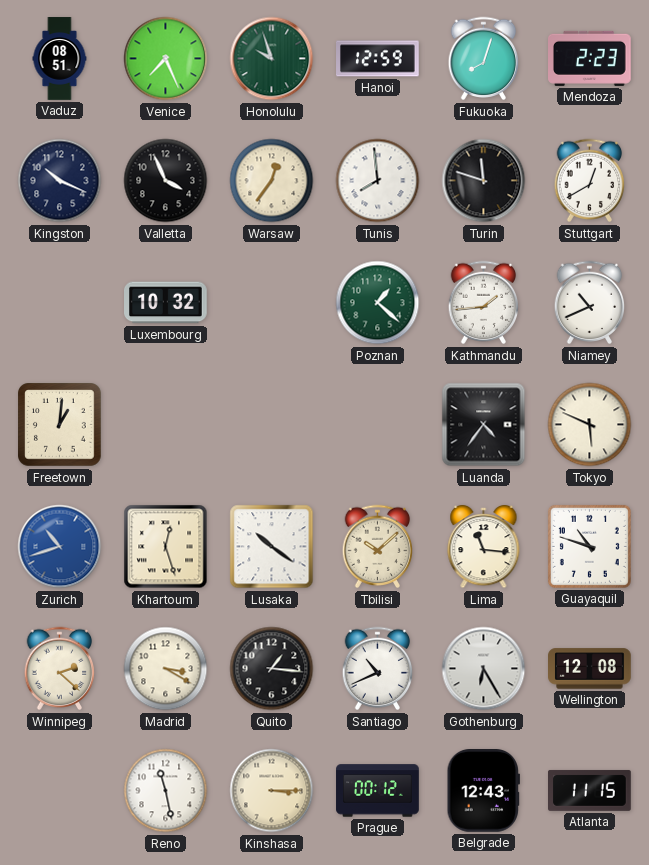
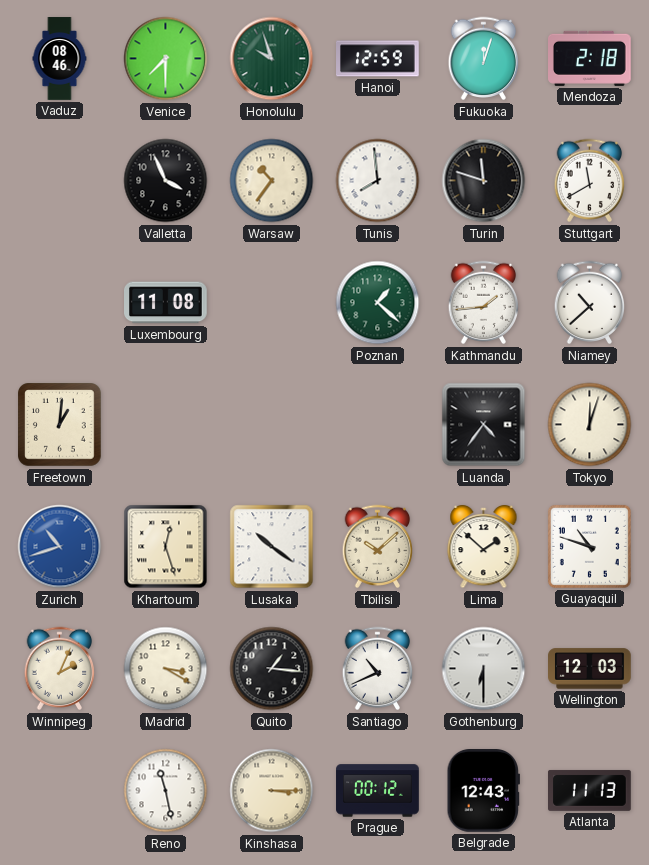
Vaduz: 08:51 -> 08:46 (60, 59)
Venice: 7:26 -> 7:30 (166, 59)
Fukuoka: 8:03 -> 12:03 (484, 59)
Mendoza: 2:23 -> 2:18 (590, 58)
Kingston: 10:19 -> none (60, 181)
Warsaw: 12:36 -> 10:36 (272, 181)
Stuttgart: 12:40 -> 11:40 (590, 181)
Luxembourg: 10:32 -> 11:08 (166, 303)
Niamey: 10:41 -> 10:38 (590, 303)
Tokyo: 5:49 -> 12:03 (590, 425)
Lima: 11:16 -> 1:52 (484, 547)
Winnipeg: 2:22 -> 2:04 (60, 669)
Gothenburg: 6:25 -> 6:30 (484, 669)
Wellington: 12:08 -> 12:03 (590, 669)
Atlanta: 11:15 -> 11:13 (590, 790)
